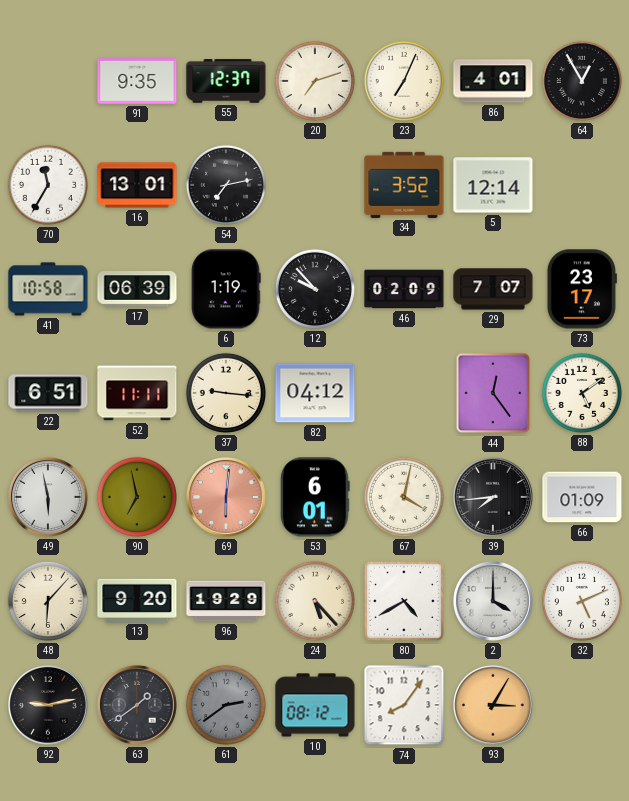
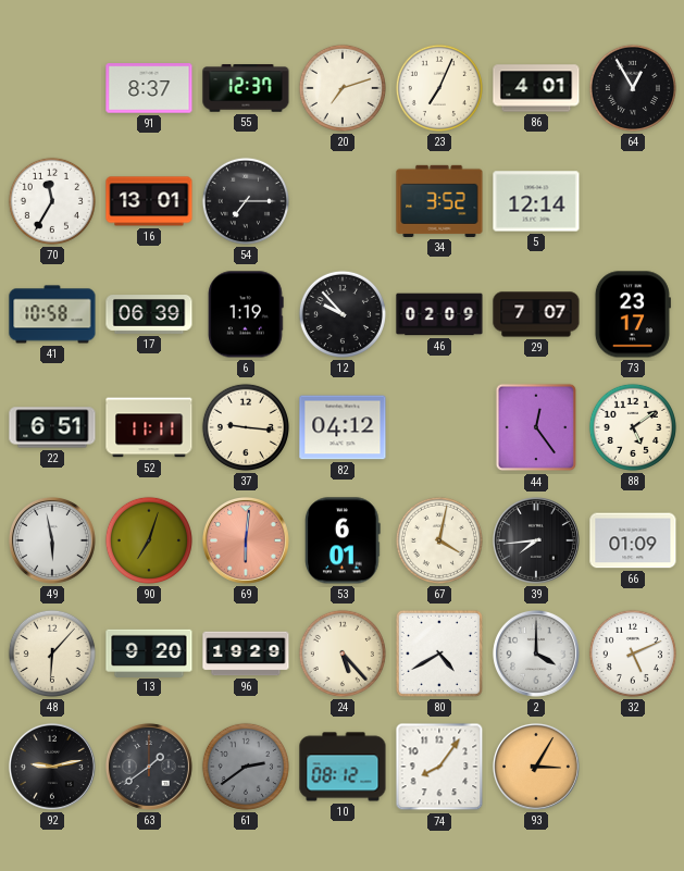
91: 9:35 -> 8:37 (149, 88)
54: 7:13 -> 7:15 (246, 201)
90: 6:58 -> 7:03 (149, 540)
